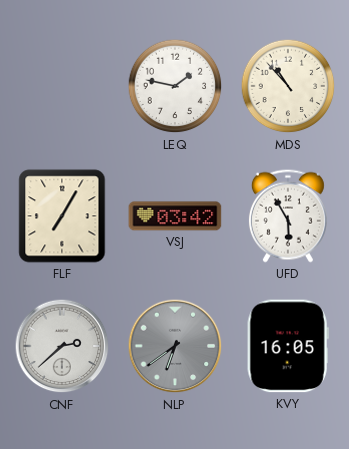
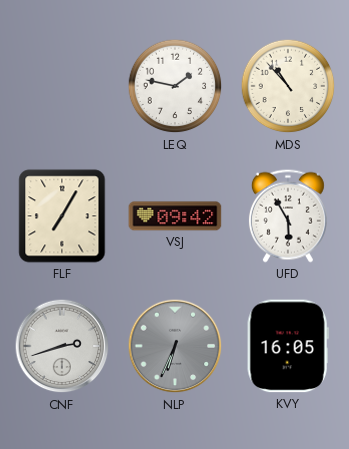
VSJ: 03:42 -> 09:42 (175, 216)
CNF: 2:38 -> 2:42 (62, 346)
NLP: 6:39 -> 6:34 (175, 346)
